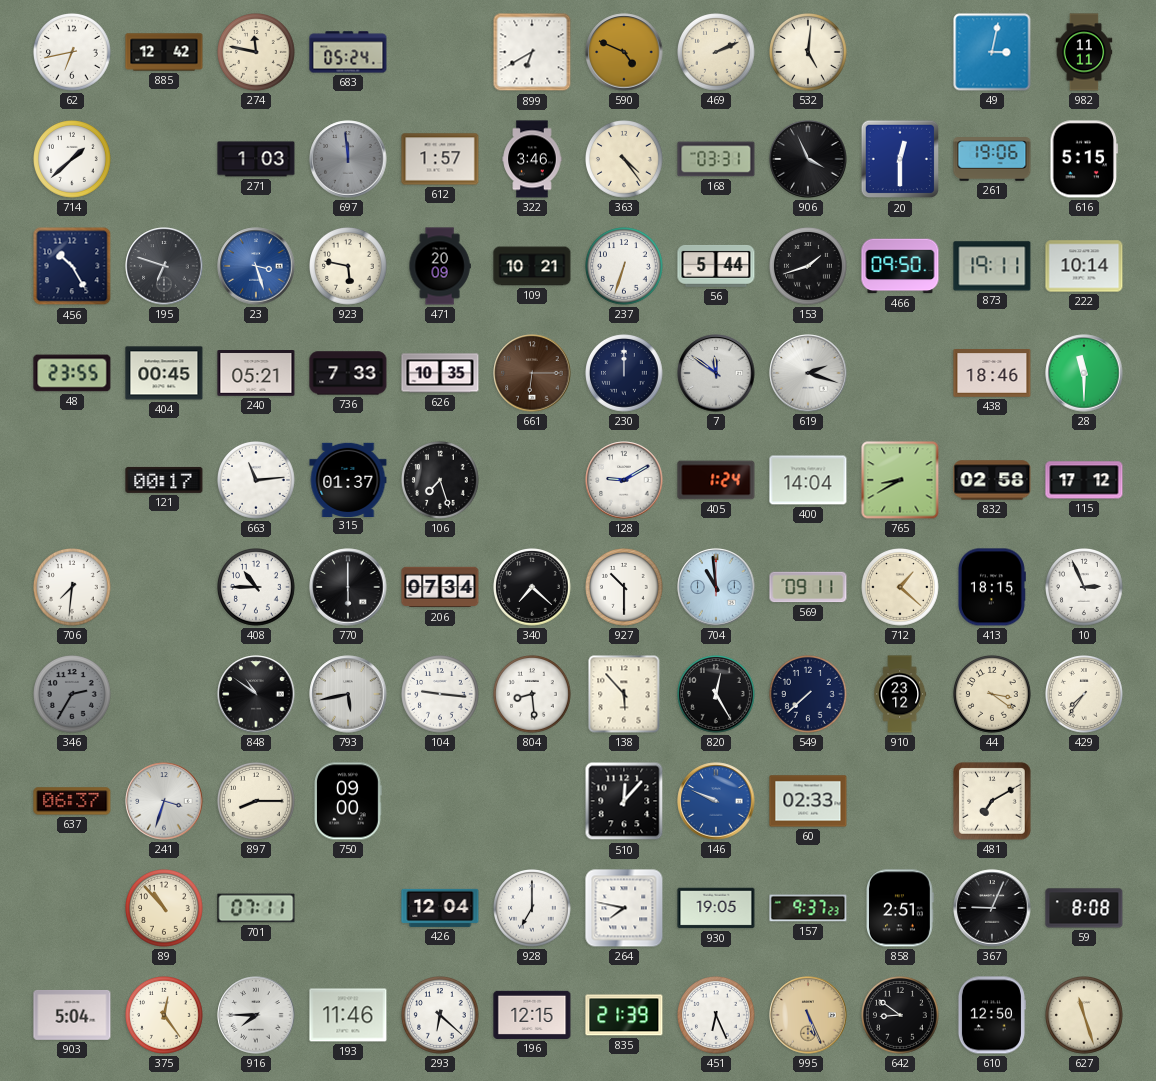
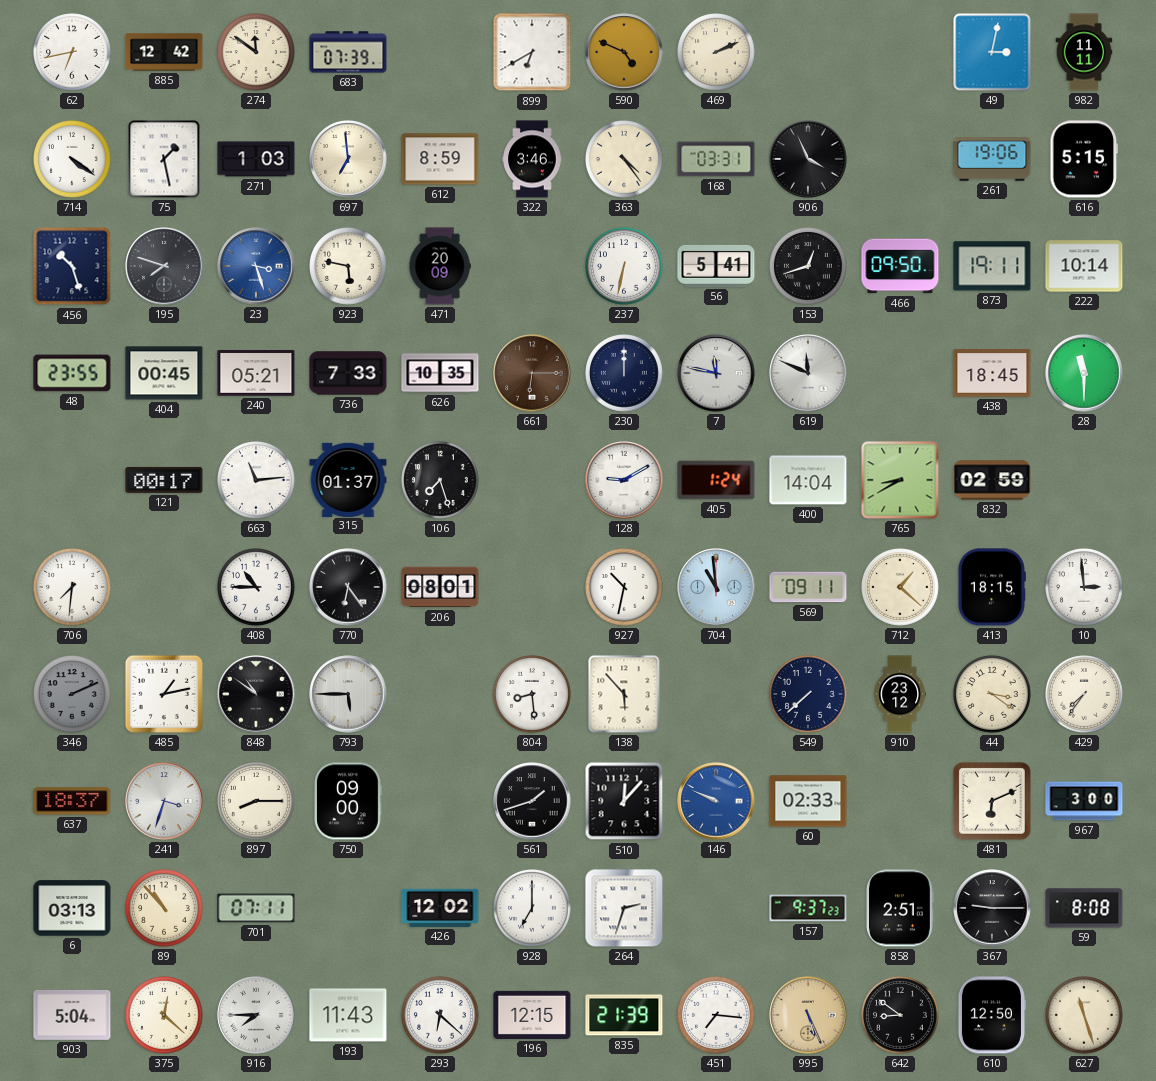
274: 11:47 -> 11:51 (257, 53)
683: 05:24 -> 07:39 (348, 52)
532: 5:01 -> none (809, 53)
714: 1:38 -> 4:21 (73, 160)
75: none -> 1:28 (164, 159)
697: 11:59 -> 6:59 (348, 159)
697 dial: grey -> cream (348, 159)
612: 1:57 -> 8:59 (440, 159)
20: 12:30 -> none (900, 159)
456: 10:25 -> 10:27 (72, 266)
195: 6:48 -> 7:48 (164, 266)
109: 10:21 -> none (532, 266)
237: 6:33 -> 6:32 (625, 267)
56: 5:44 -> 5:41 (716, 266)
153: 1:42 -> 12:42 (809, 267)
7: 11:51 -> 11:47 (716, 373)
619: 2:18 -> 11:49 (808, 373)
438: 18:46 -> 18:45 (992, 374)
832: 02:58 -> 02:59 (992, 480)
115: 17:12 -> none (1084, 480)
770: 6:00 -> 6:24 (348, 587)
206: 07:34 -> 08:01 (440, 587)
340: 7:22 -> none (533, 588)
927: 10:30 -> 10:32 (625, 588)
10: 2:56 -> 2:59 (1085, 588)
346: 2:35 -> 2:11 (73, 695)
485: none -> 1:13 (164, 694)
793: 5:43 -> 5:45 (348, 694)
104: 9:16 -> none (441, 695)
820: 12:25 -> none (717, 695)
637: 06:37 -> 18:37 (72, 801)
561: none -> 1:42 (532, 801)
481: 7:10 -> 6:11 (992, 801)
967: none -> 3:00 (1084, 801)
6: none -> 03:13 (72, 908)
426: 12:04 -> 12:02 (440, 908)
264: 7:47 -> 2:33 (624, 908)
930: 19:05 -> none (716, 908)
367: 9:04 -> 9:15 (992, 908)
375: 12:24 -> 12:22 (165, 1016)
193: 11:46 -> 11:43 (348, 1015)
451: 6:26 -> 7:16 (717, 1016)
